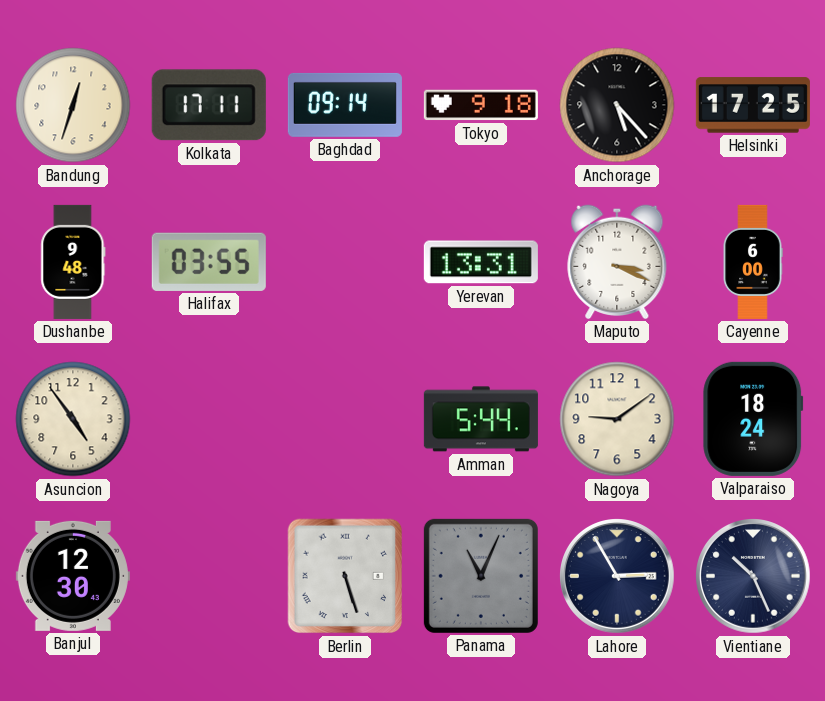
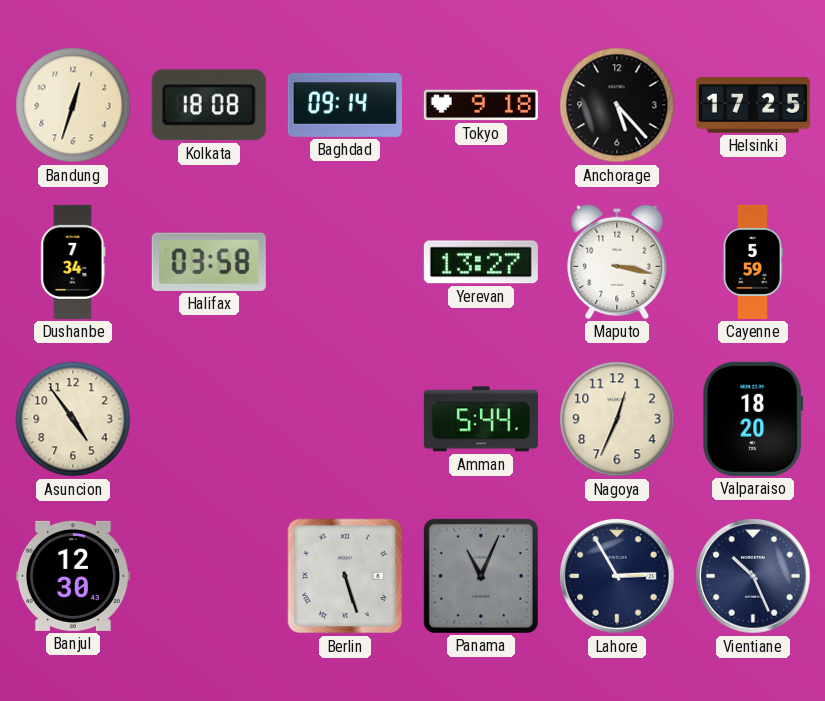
Kolkata: 17:11 -> 18:08 (209, 105)
Dushanbe: 9:48 -> 7:34 (73, 262)
Halifax: 03:55 -> 03:58 (209, 262)
Yerevan: 13:31 -> 13:27 (481, 262)
Maputo: 3:19 -> 3:17 (617, 262)
Cayenne: 6:00 -> 5:59 (753, 262)
Nagoya: 9:09 -> 12:34 (617, 419)
Valparaiso: 18:24 -> 18:20 (753, 419)
